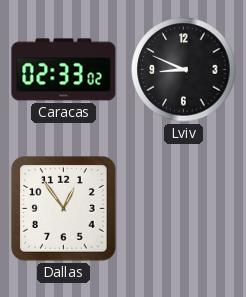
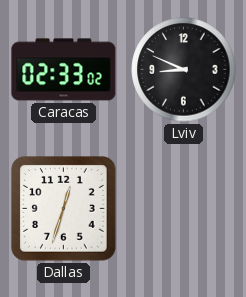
Dallas: 12:54 -> 12:33 (64, 209)
